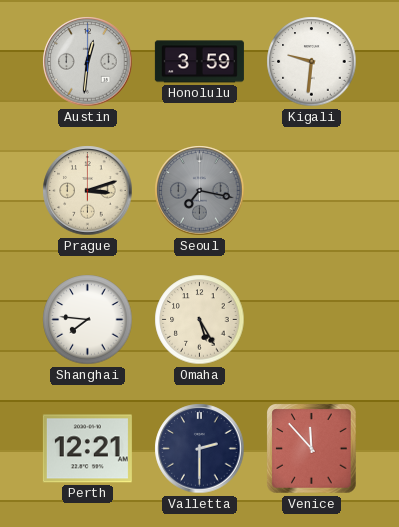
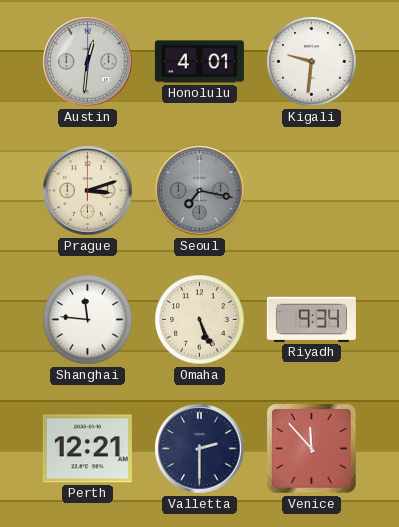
Honolulu: 3:59 -> 4:01 (199, 62)
Shanghai: 7:46 -> 11:46 (88, 320)
Omaha: 5:25 -> 5:26 (200, 320)
Riyadh: none -> 9:34 (311, 319)
